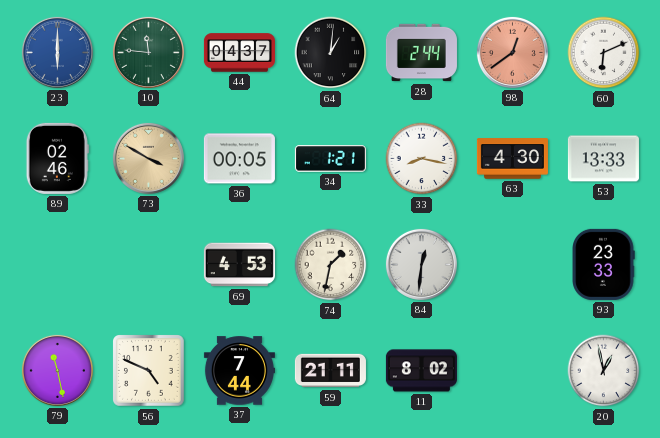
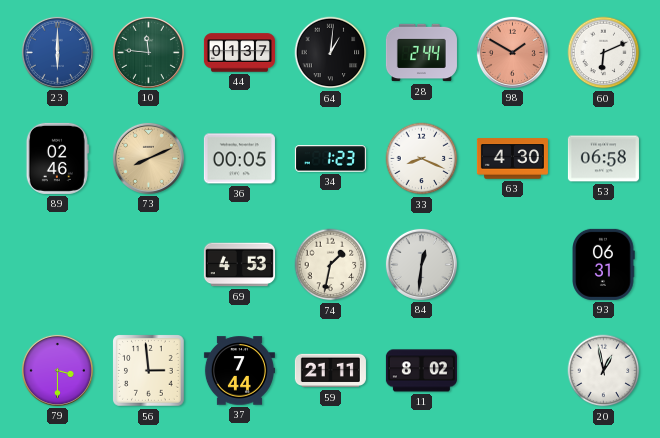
44: 04:37 -> 01:37 (239, 53)
98: 12:39 -> 1:50 (512, 52)
73: 3:50 -> 8:11 (148, 158)
34: 1:21 -> 1:23 (330, 159)
33: 8:17 -> 8:19 (422, 159)
53: 13:33 -> 06:58 (603, 159)
93: 23:33 -> 06:31 (603, 264)
79: 11:28 -> 3:30 (57, 370)
56: 4:49 -> 2:59 (149, 371)
